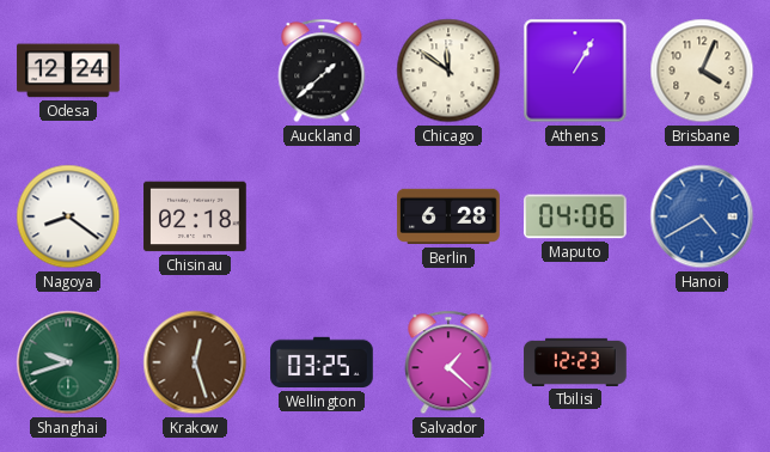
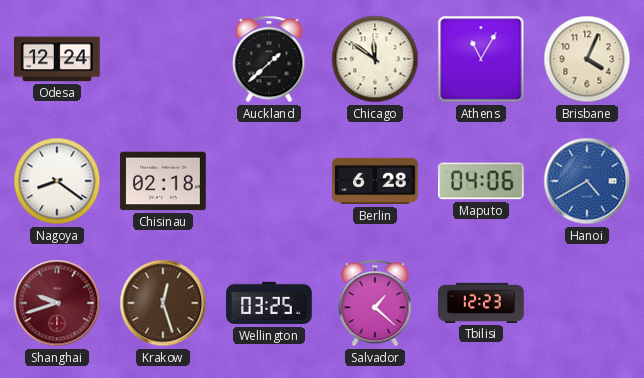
Athens: 1:05 -> 11:05 (481, 59)
Shanghai dial: green -> burgundy (57, 303)
